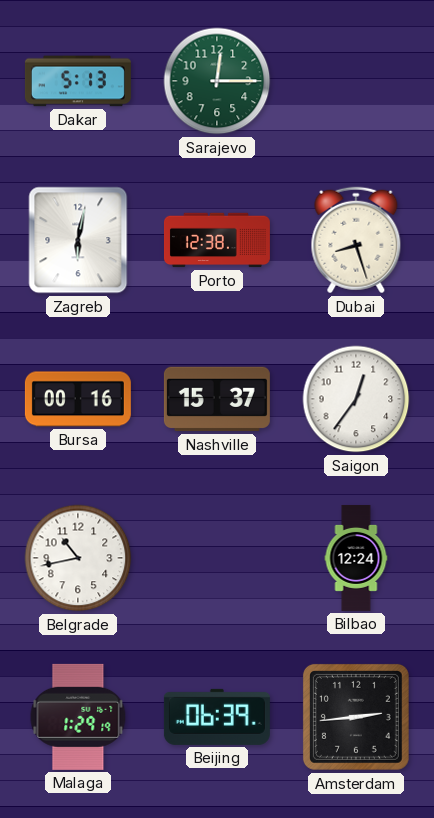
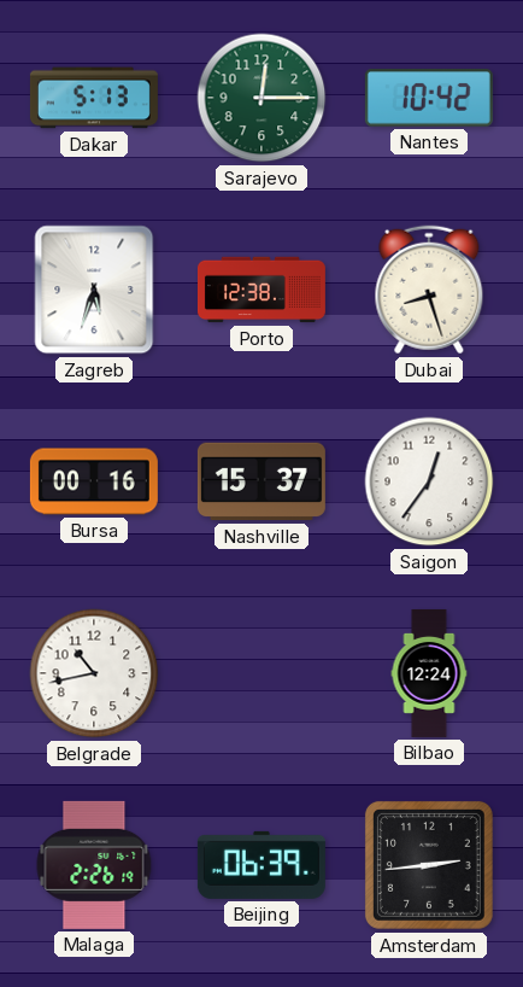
Nantes: none -> 10:42 (429, 98)
Zagreb: 6:02 -> 5:33 (94, 290)
Malaga: 1:29 -> 2:26 (94, 865)
